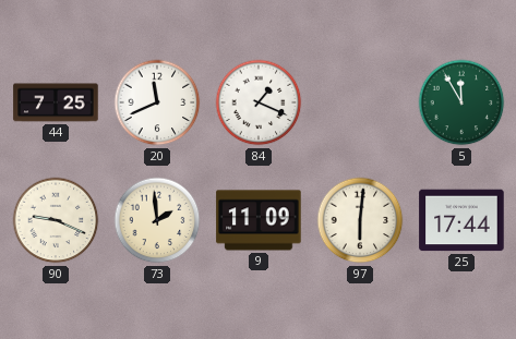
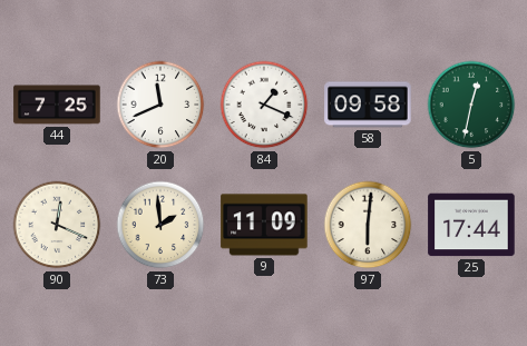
58: none -> 09:58 (368, 105)
5: 11:55 -> 12:32 (471, 105)
90: 9:19 -> 12:19 (57, 225)
